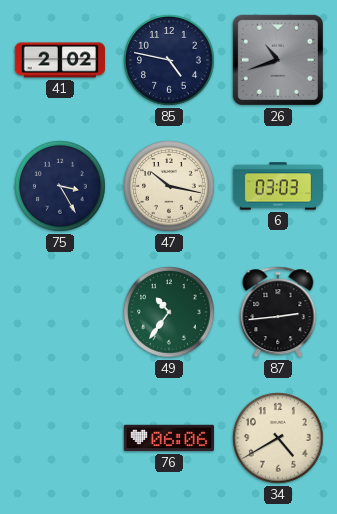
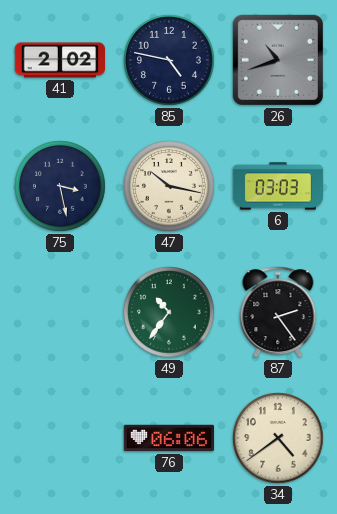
75: 3:25 -> 3:28 (61, 187)
87: 2:44 -> 2:24 (278, 312)
34: 4:40 -> 4:39 (279, 439)
